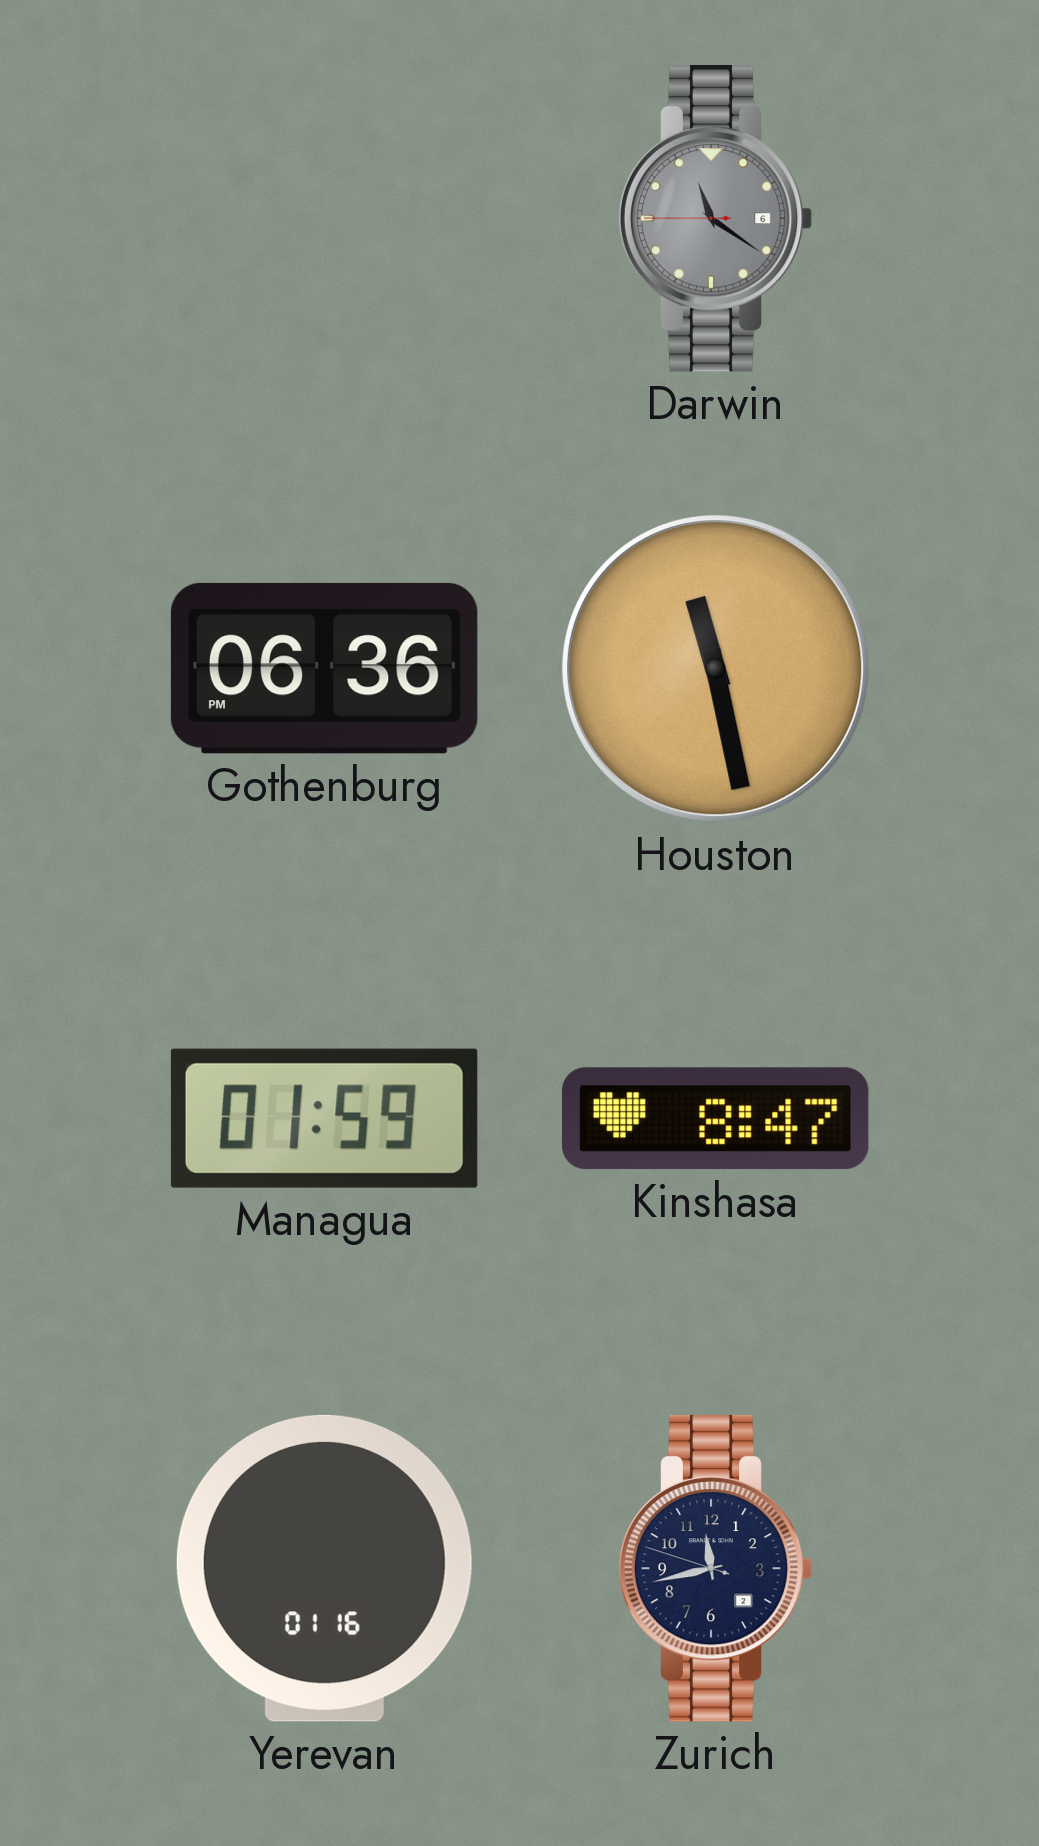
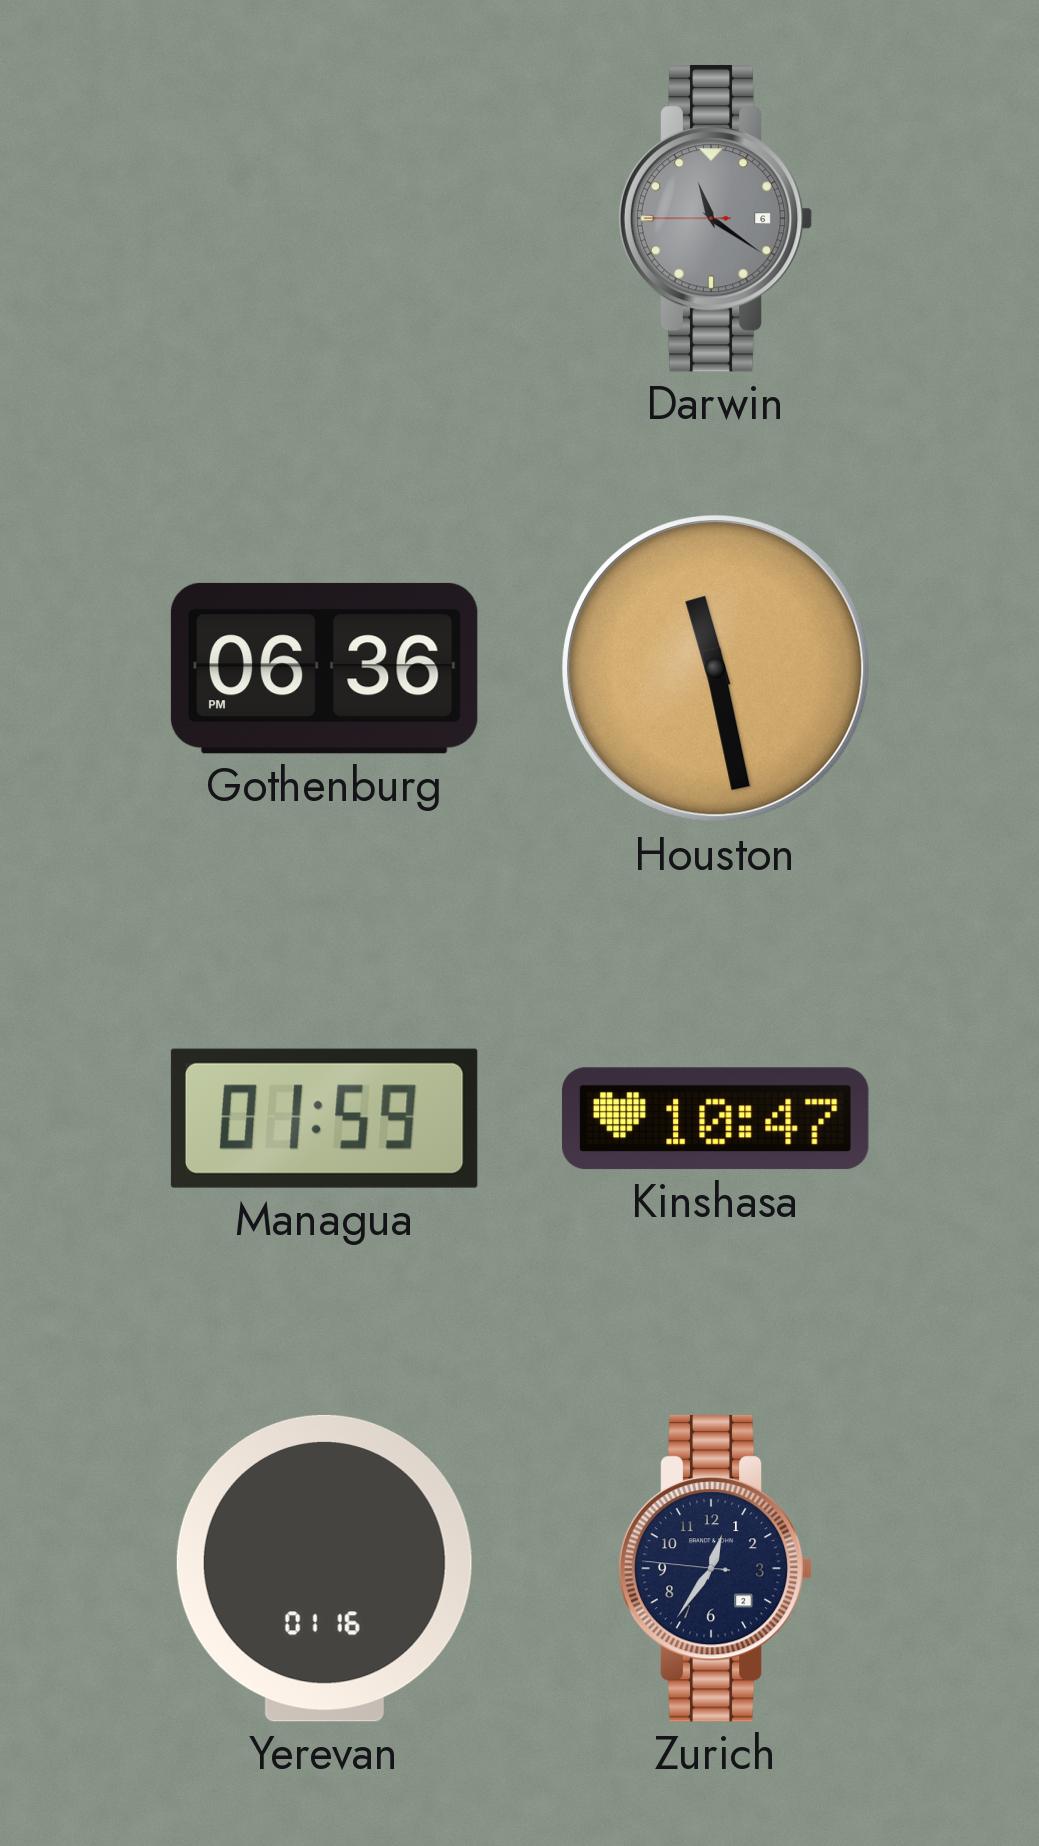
Kinshasa: 8:47 -> 10:47 (715, 1119)
Zurich: 11:42 -> 12:35 (715, 1568)
